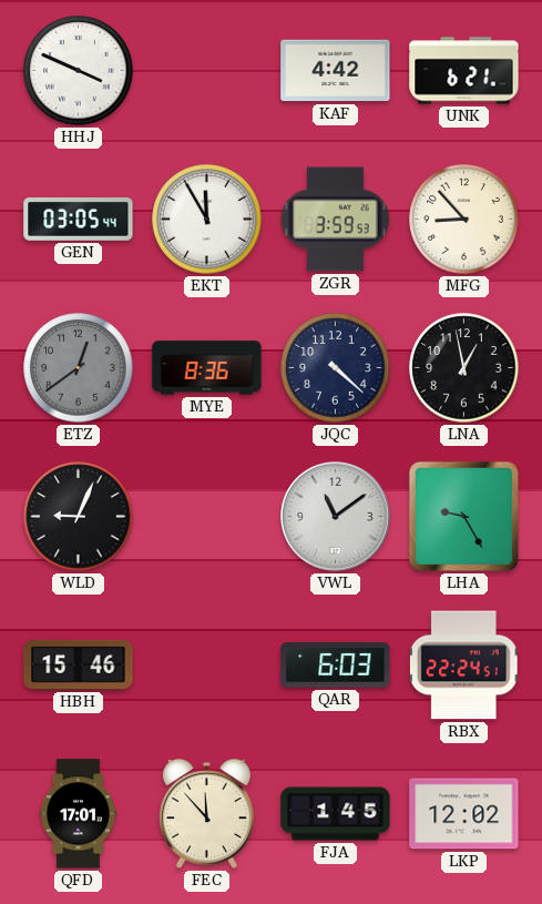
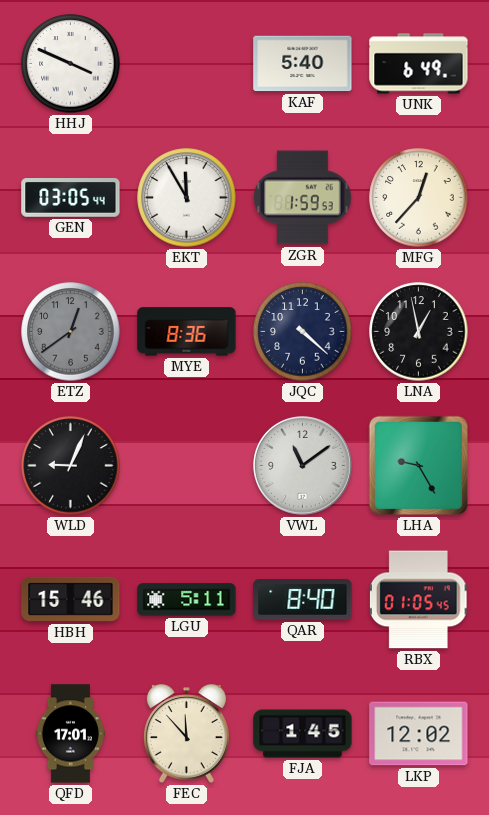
KAF: 4:42 -> 5:40 (303, 64)
UNK: 6:21 -> 6:49 (419, 64)
ZGR: 3:59 -> 1:59 (303, 198)
MFG: 8:53 -> 12:37 (419, 198)
LGU: none -> 5:11 (187, 600)
QAR: 6:03 -> 8:40 (303, 600)
RBX: 22:24 -> 01:05 (418, 600)
